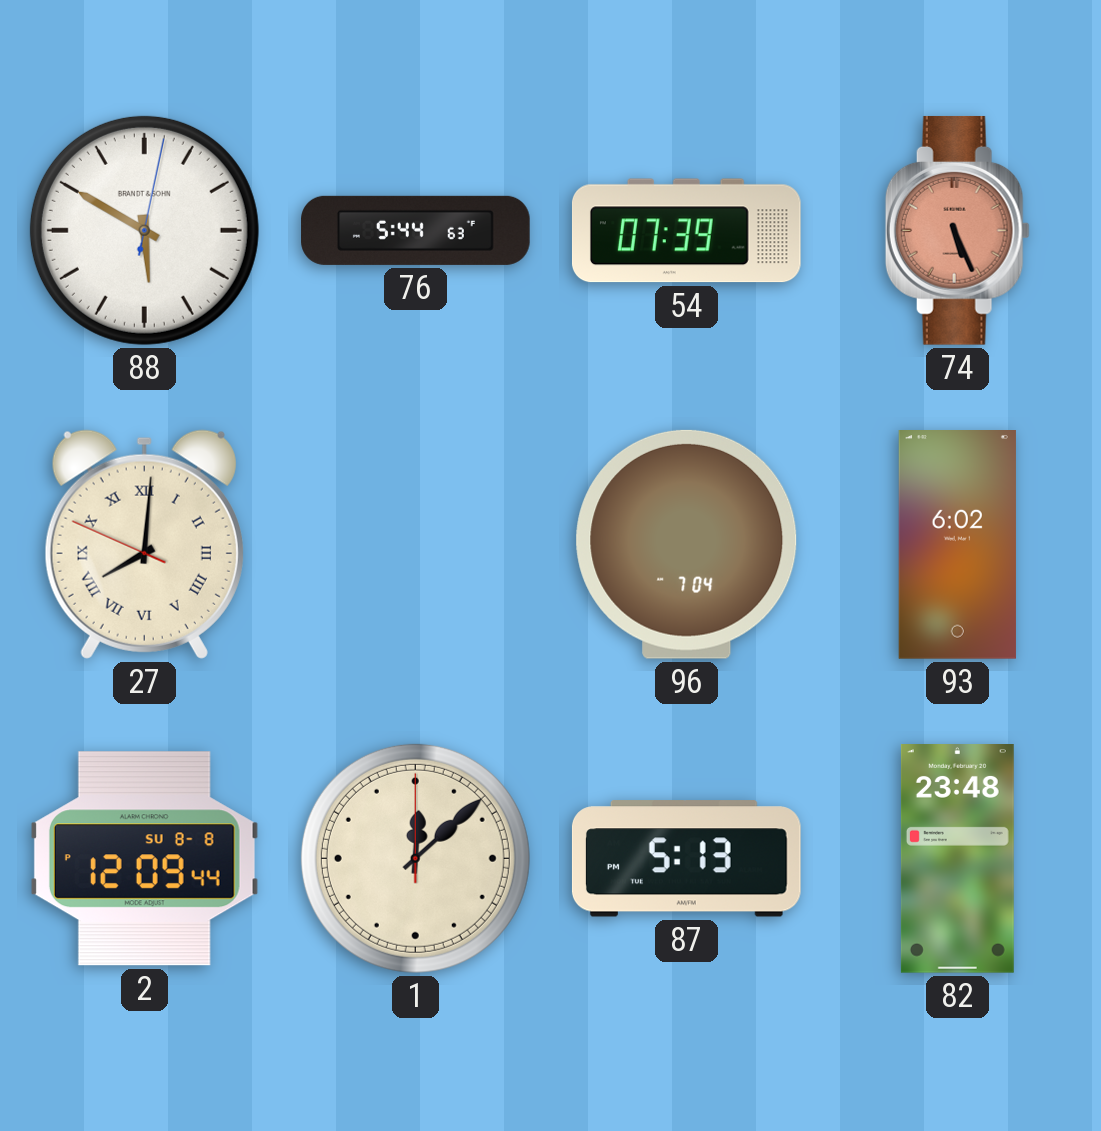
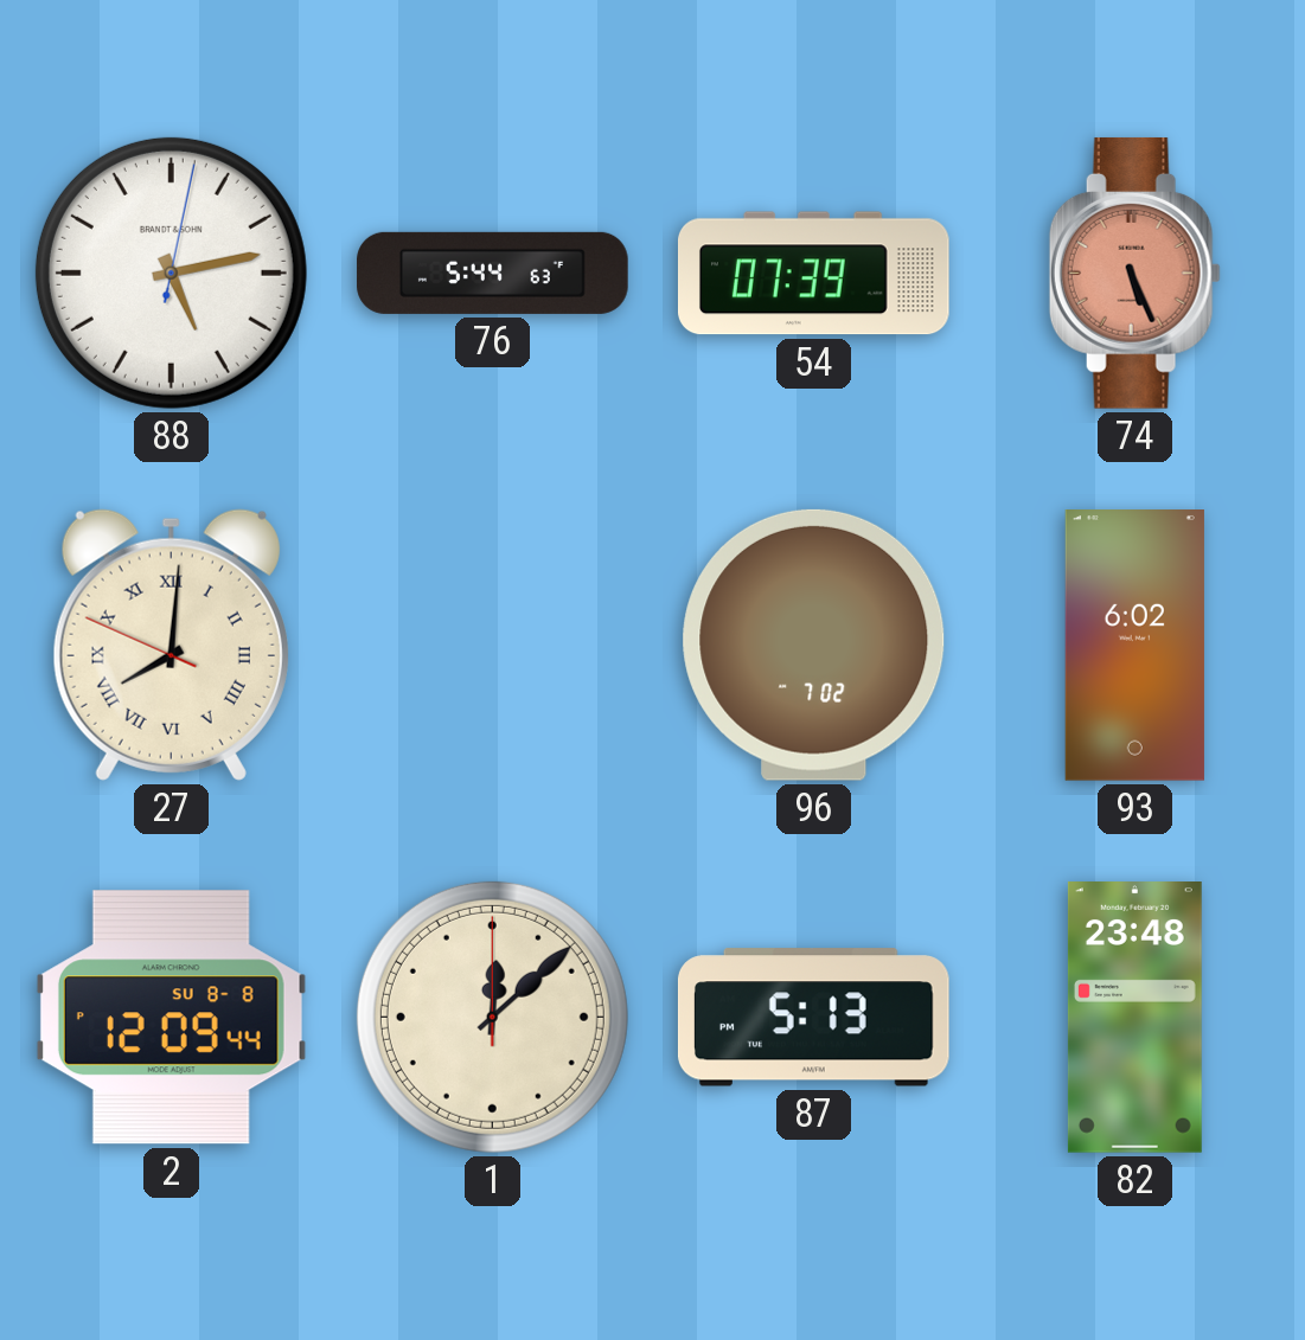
88: 5:50 -> 5:13 (171, 273)
96: 7:04 -> 7:02 (814, 645)
